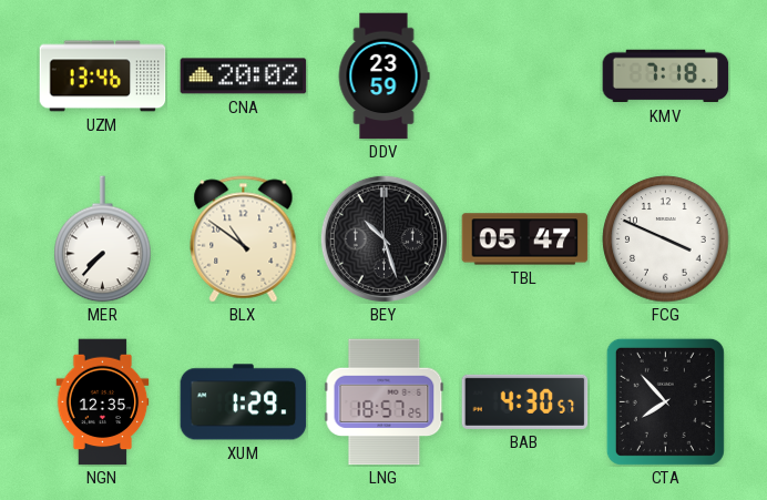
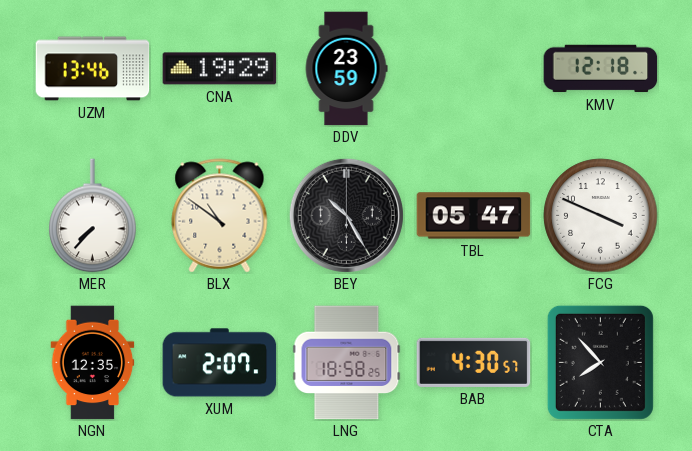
CNA: 20:02 -> 19:29 (220, 69)
KMV: 7:18 -> 12:18 (601, 69)
BEY: 10:27 -> 10:25 (346, 215)
XUM: 1:29 -> 2:07 (220, 363)
LNG: 18:57 -> 18:58 (347, 363)
